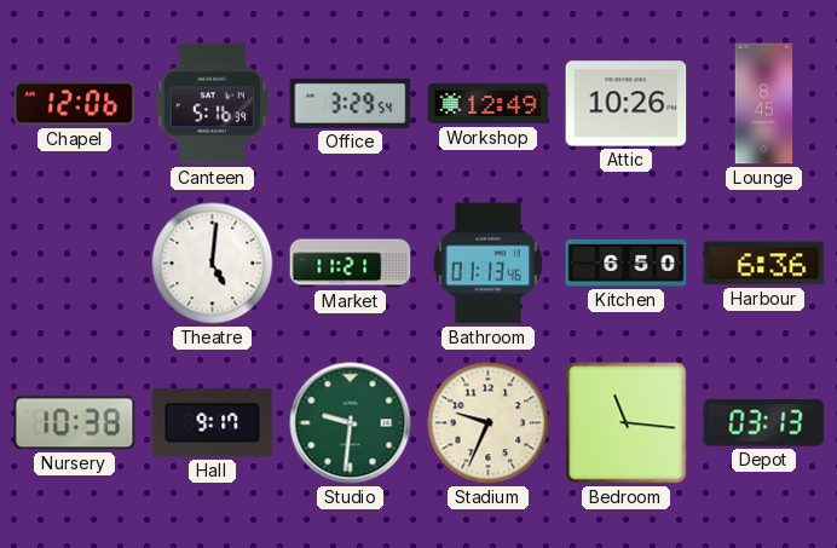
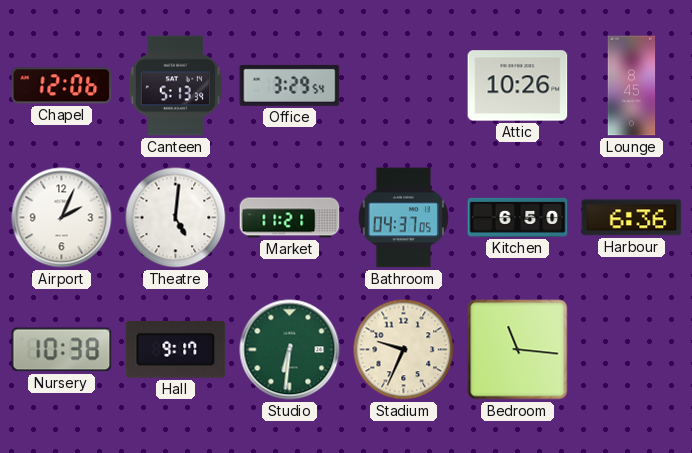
Canteen: 5:16 -> 5:13 (175, 86)
Workshop: 12:49 -> none (489, 104)
Airport: none -> 2:04 (62, 218)
Bathroom: 01:13 -> 04:37 (403, 218)
Studio: 9:31 -> 6:31 (290, 350)
Depot: 03:13 -> none (764, 423)
